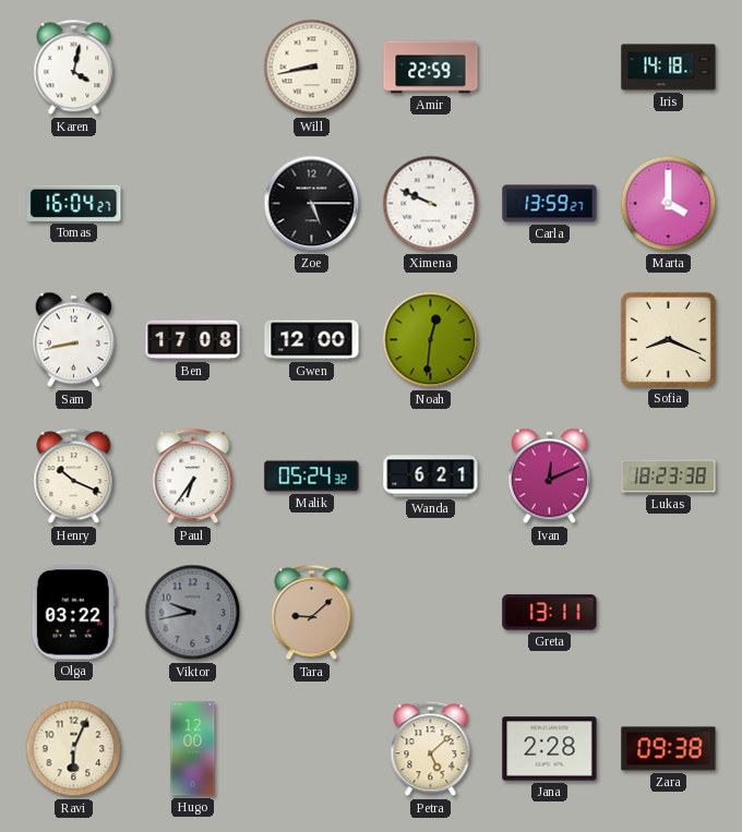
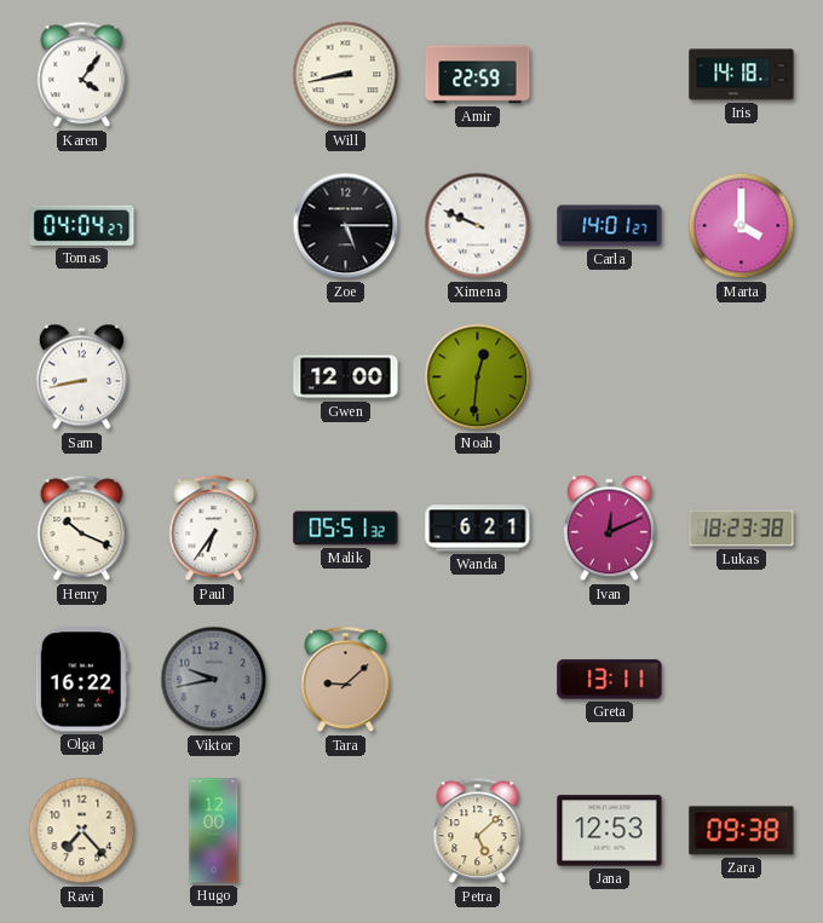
Karen: 4:02 -> 4:06 (82, 75)
Tomas: 16:04 -> 04:04 (82, 225)
Carla: 13:59 -> 14:01 (610, 226)
Ben: 17:08 -> none (193, 340)
Sofia: 8:19 -> none (668, 339)
Malik: 05:24 -> 05:51 (346, 529)
Olga: 03:22 -> 16:22 (81, 680)
Ravi: 6:04 -> 7:23 (82, 831)
Jana: 2:28 -> 12:53 (610, 831)
